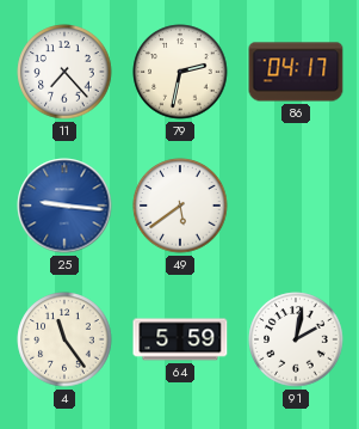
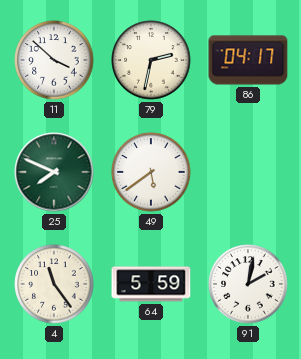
11: 7:23 -> 3:52 (54, 60)
25: 9:16 -> 7:49 (54, 172)
25 dial: blue -> green (54, 172)
